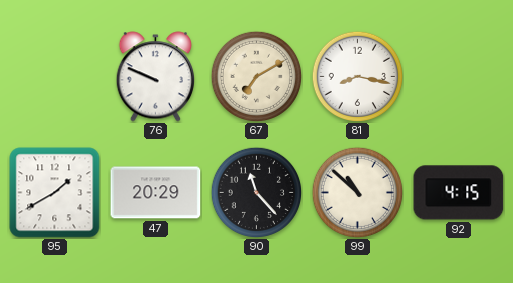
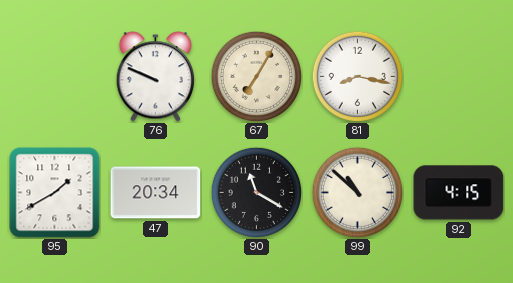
67: 7:10 -> 7:05 (256, 76)
47: 20:29 -> 20:34 (156, 193)
90: 11:23 -> 11:20 (256, 192)
